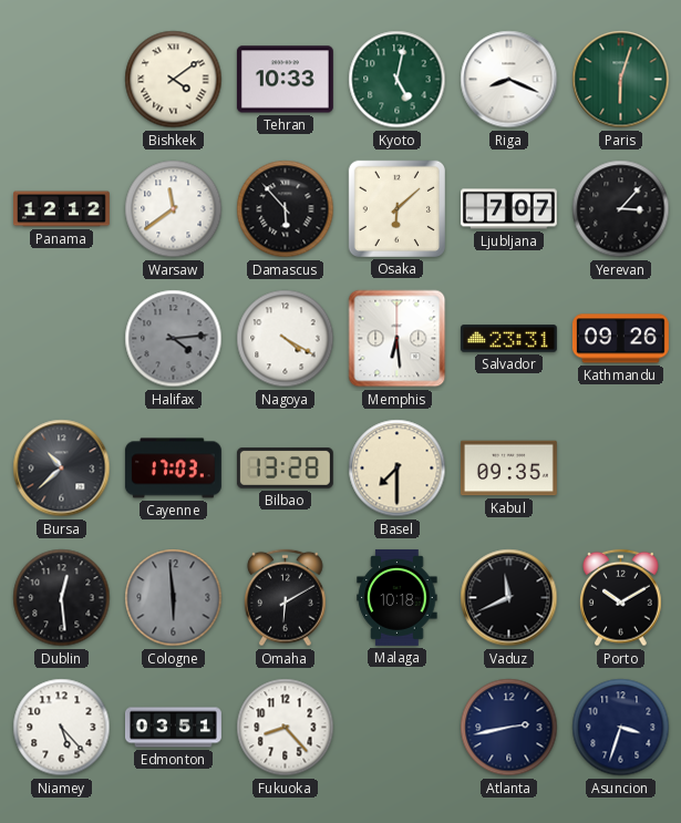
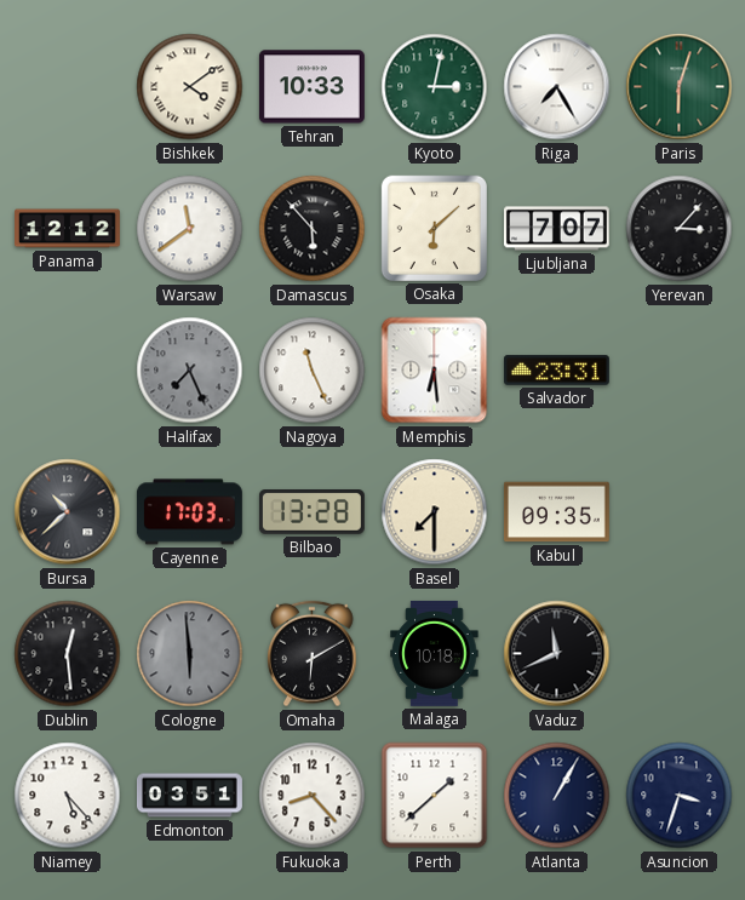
Kyoto: 5:02 -> 3:02 (435, 87)
Riga: 8:19 -> 7:25 (557, 87)
Halifax: 4:14 -> 7:26 (190, 371)
Nagoya: 4:20 -> 11:26 (313, 371)
Kathmandu: 09:26 -> none (620, 339)
Porto: 10:10 -> none (621, 598)
Perth: none -> 1:38 (435, 796)
Atlanta: 2:43 -> 1:05 (557, 796)
